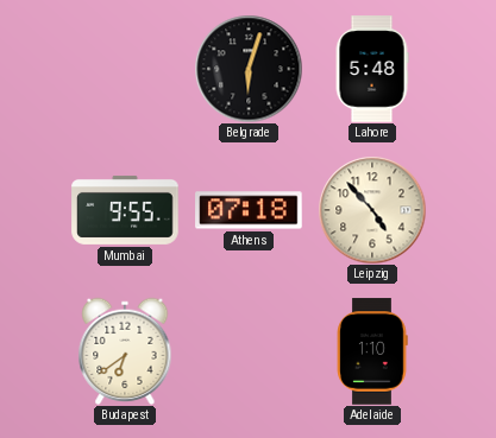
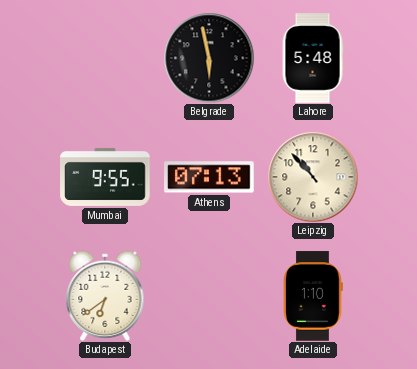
Belgrade: 6:03 -> 5:58 (209, 58)
Athens: 07:18 -> 07:13 (209, 177)
Leipzig: 4:53 -> 10:53 (313, 177)
